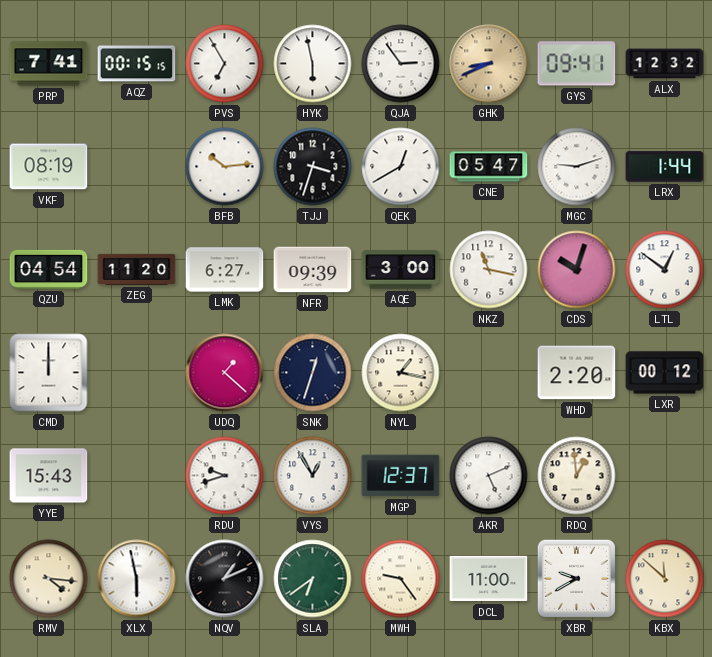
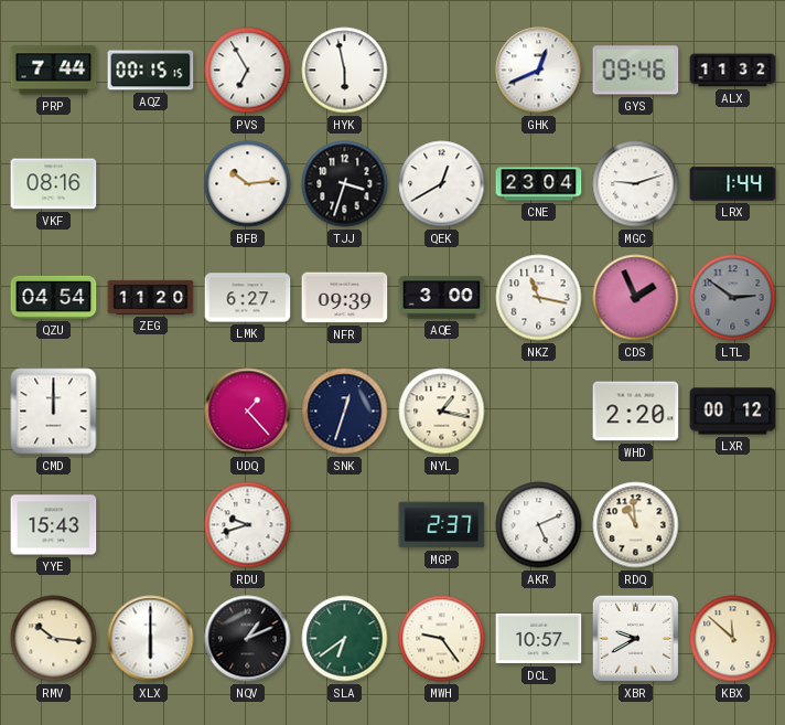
PRP: 7:41 -> 7:44 (54, 71)
QJA: 2:54 -> none (401, 64)
GHK: 8:41 -> 12:41 (539, 71)
GHK dial: champagne -> white (539, 71)
GYS: 09:41 -> 09:46 (636, 71)
ALX: 12:32 -> 11:32 (733, 71)
VKF: 08:19 -> 08:16 (54, 184)
CNE: 05:47 -> 23:04 (539, 184)
CDS: 10:03 -> 1:56 (636, 298)
LTL: 12:51 -> 2:51 (733, 298)
LTL dial: white -> grey (733, 298)
UDQ: 1:22 -> 1:23 (248, 412)
VYS: 12:55 -> none (313, 476)
MGP: 12:37 -> 2:37 (442, 525)
RDQ: 12:59 -> 10:59 (636, 525)
RMV: 4:16 -> 10:16 (54, 639)
XLX: 5:58 -> 6:00 (151, 639)
DCL: 11:00 -> 10:57 (539, 639)
